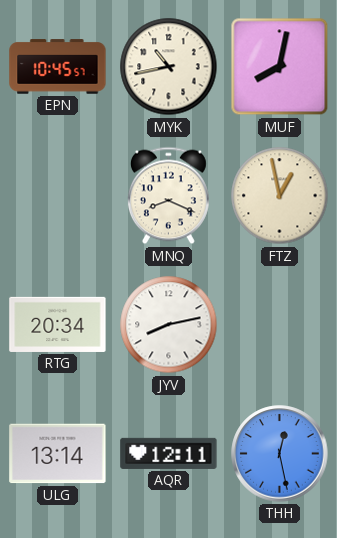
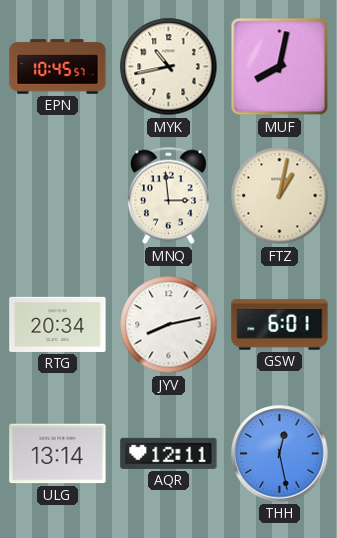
MNQ: 8:19 -> 2:59 (168, 196)
FTZ: 12:58 -> 1:02 (280, 196)
GSW: none -> 6:01 (280, 325)
